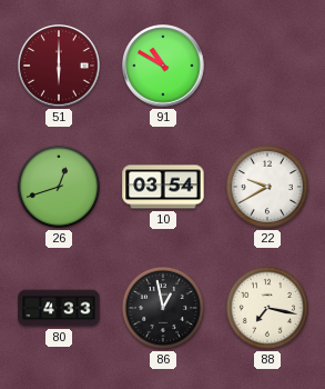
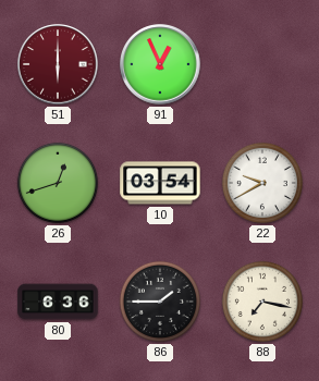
91: 10:50 -> 12:56 (160, 64)
80: 4:33 -> 6:36 (58, 302)
86: 12:58 -> 1:45 (160, 302)
